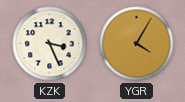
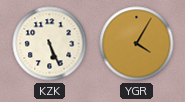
KZK: 3:26 -> 5:26 (50, 44)
